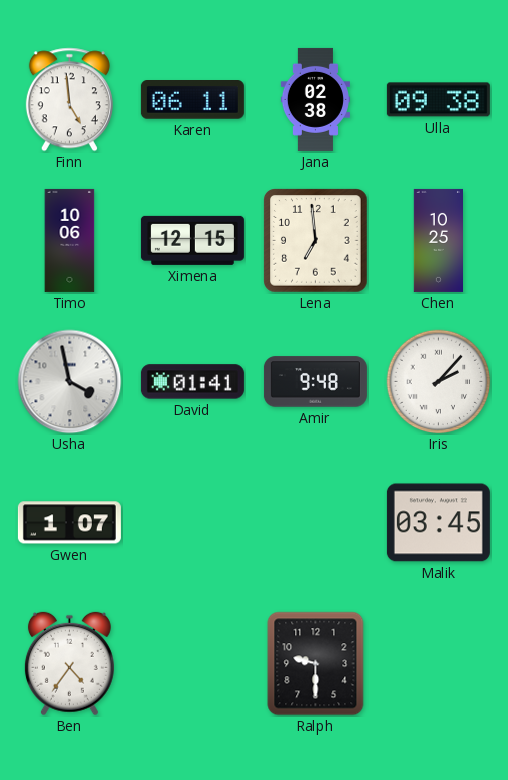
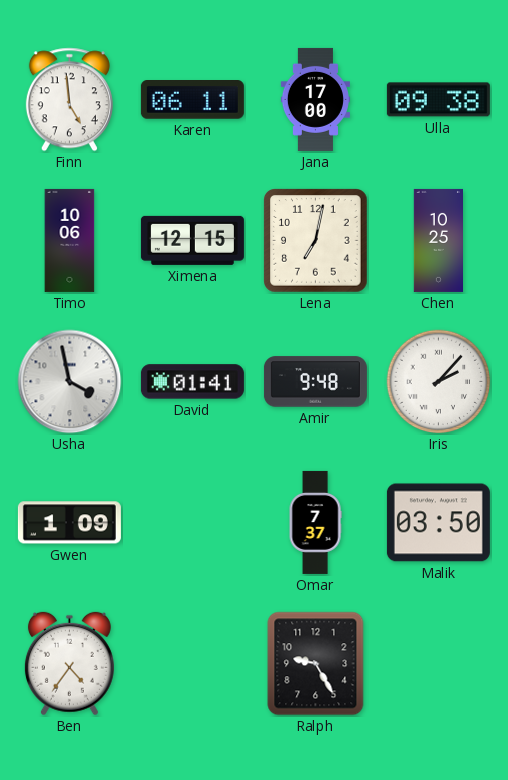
Jana: 02:38 -> 17:00 (315, 99)
Lena: 6:59 -> 7:02 (316, 241)
Gwen: 1:07 -> 1:09 (69, 523)
Omar: none -> 7:37 (315, 522)
Malik: 03:45 -> 03:50 (438, 523)
Ralph: 9:30 -> 9:25 (316, 664)
